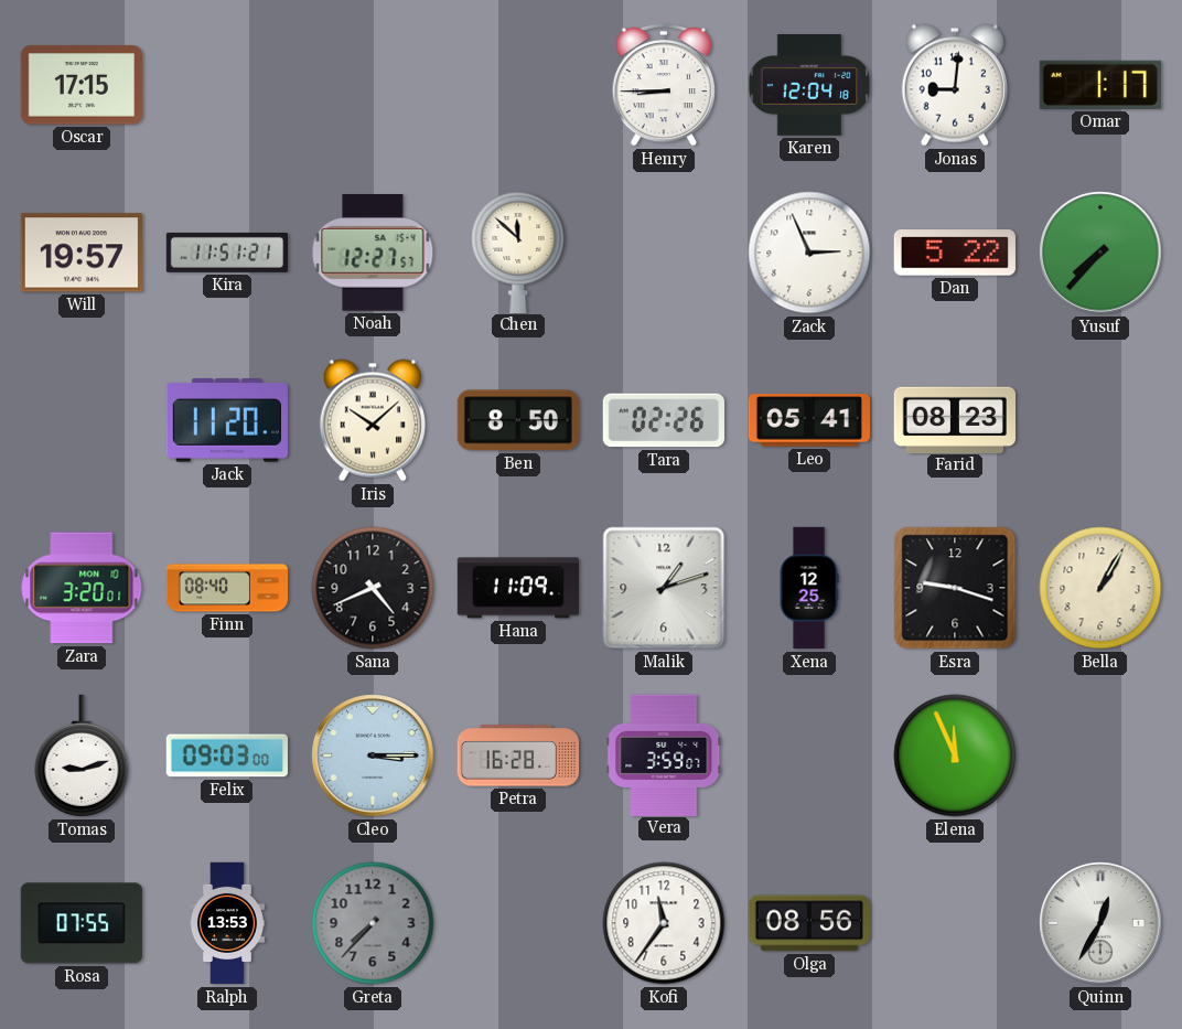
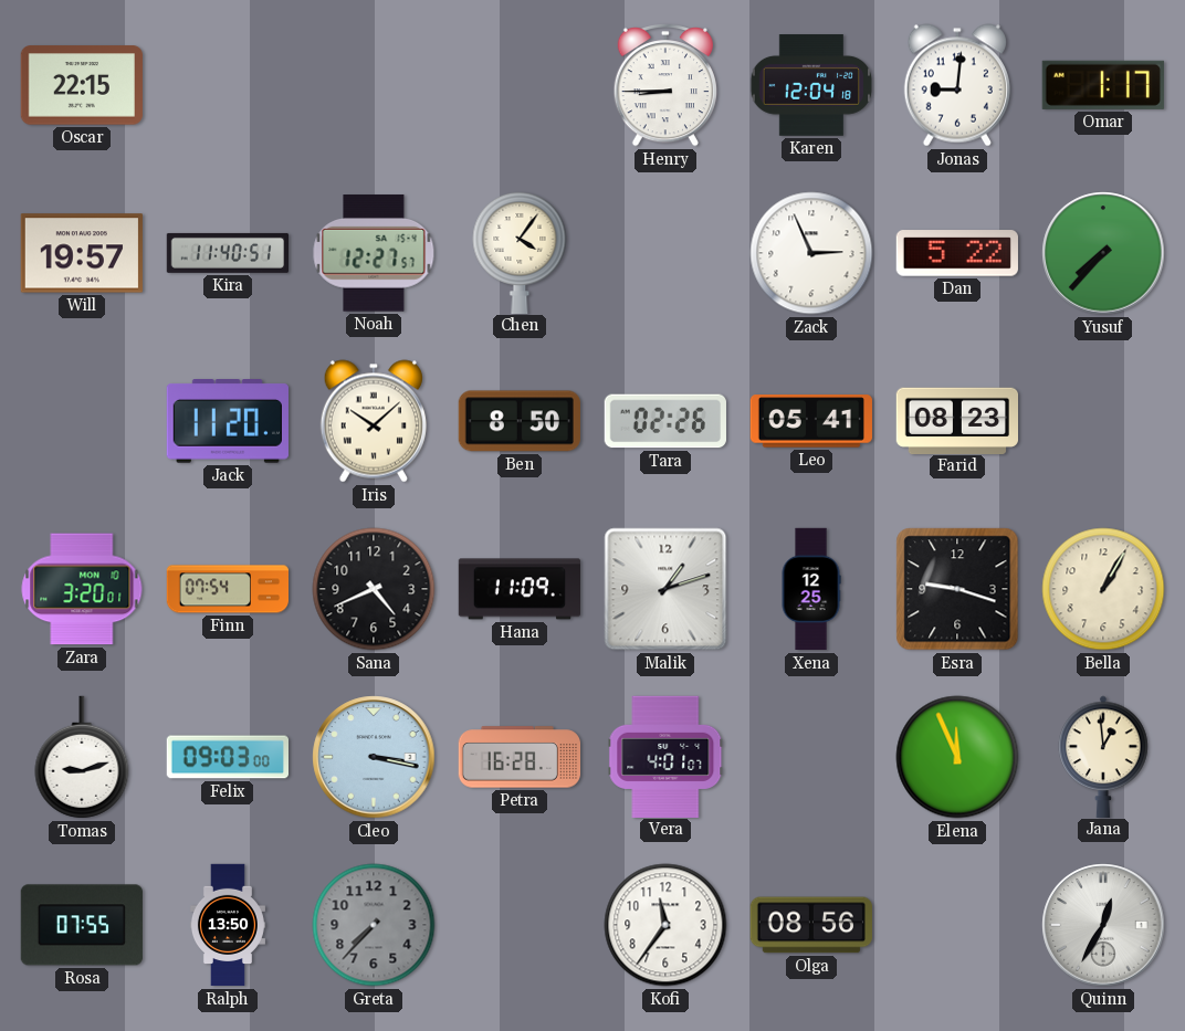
Oscar: 17:15 -> 22:15 (82, 85)
Kira: 11:51 -> 11:40 (227, 253)
Chen: 11:52 -> 4:06 (520, 252)
Finn: 08:40 -> 07:54 (227, 589)
Cleo: 3:15 -> 3:17 (374, 757)
Vera: 3:59 -> 4:01 (665, 756)
Jana: none -> 12:59 (1103, 756)
Ralph: 13:53 -> 13:50 (228, 925)
